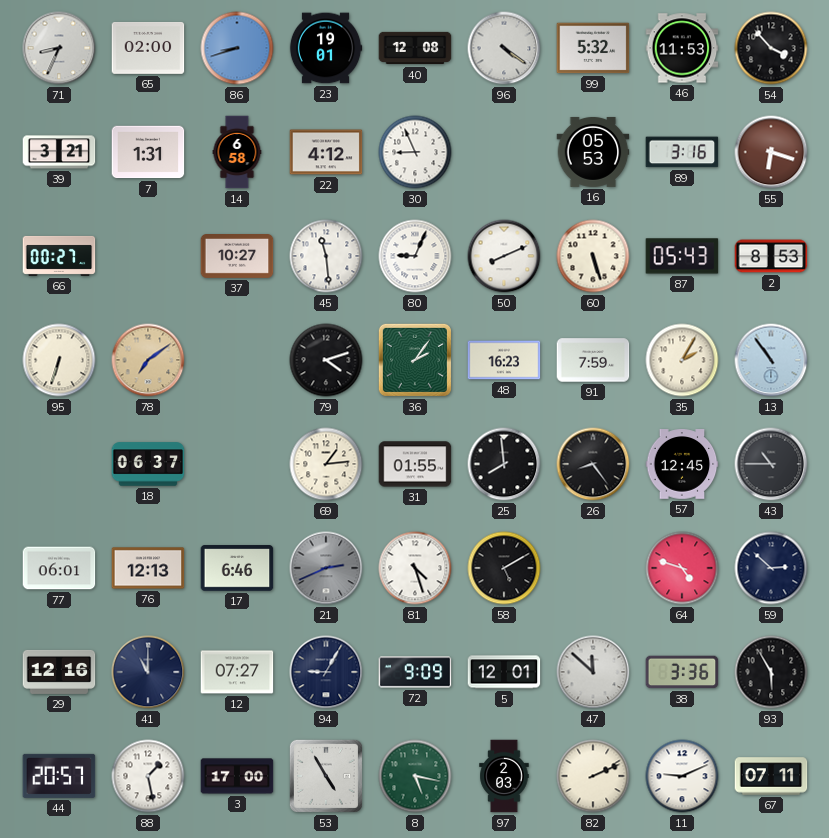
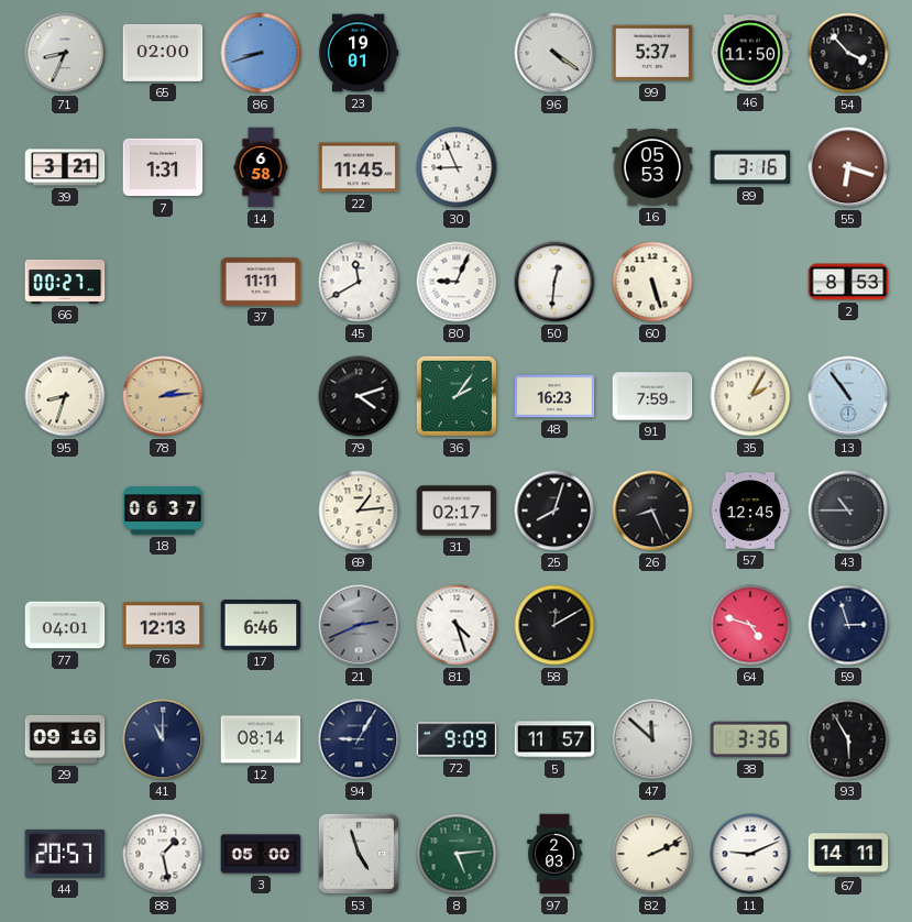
40: 12:08 -> none (415, 48)
99: 5:32 -> 5:37 (652, 53)
46: 11:53 -> 11:50 (750, 53)
22: 4:12 -> 11:45 (359, 167)
37: 10:27 -> 11:11 (261, 283)
45: 11:29 -> 11:40 (359, 282)
50: 8:11 -> 12:31 (554, 282)
87: 05:43 -> none (682, 256)
95: 6:33 -> 8:33 (65, 396)
78: 7:09 -> 2:14 (163, 396)
31: 01:55 -> 02:17 (457, 511)
25: 7:59 -> 8:03 (554, 511)
26: 8:24 -> 8:26 (652, 511)
77: 06:01 -> 04:01 (65, 625)
58: 5:10 -> 12:10 (554, 625)
59: 2:52 -> 2:57 (848, 625)
29: 12:16 -> 09:16 (65, 739)
12: 07:27 -> 08:14 (261, 739)
5: 12:01 -> 11:57 (554, 739)
3: 17:00 -> 05:00 (261, 854)
53: 4:55 -> 4:57 (359, 854)
8: 5:17 -> 5:14 (457, 854)
67: 07:11 -> 14:11 (848, 854)
